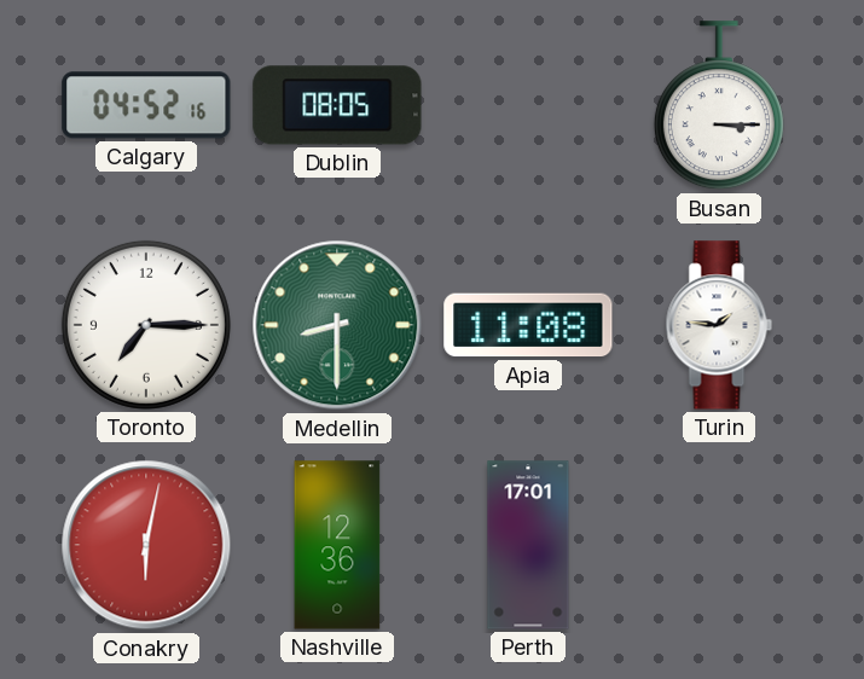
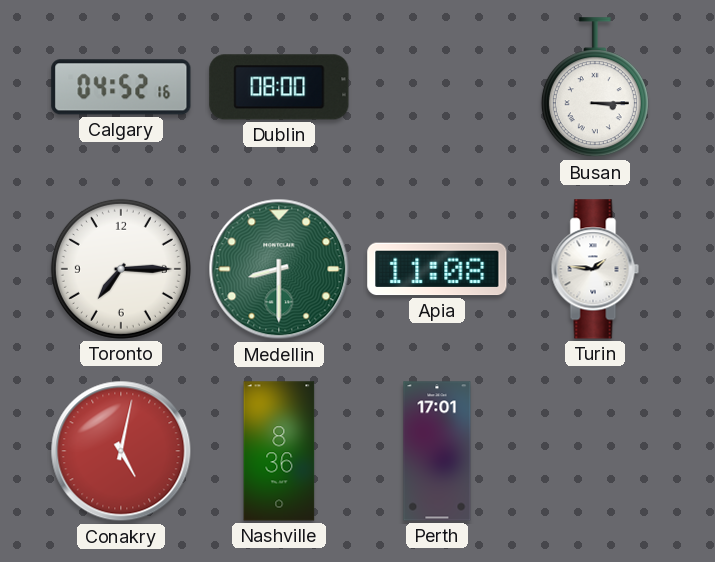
Dublin: 08:05 -> 08:00 (279, 87)
Conakry: 6:02 -> 5:02 (121, 451)
Nashville: 12:36 -> 8:36 (279, 451)
